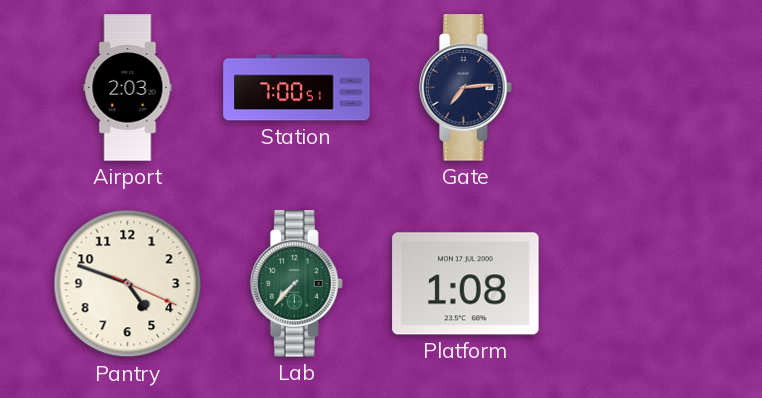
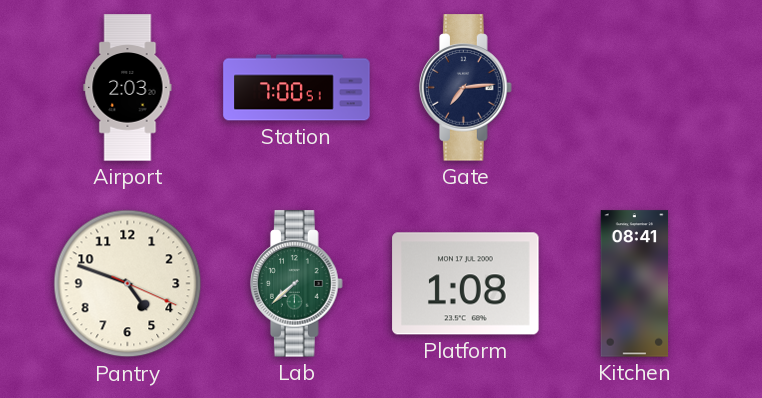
Lab: 7:37 -> 7:38 (297, 284)
Kitchen: none -> 08:41 (635, 284)
